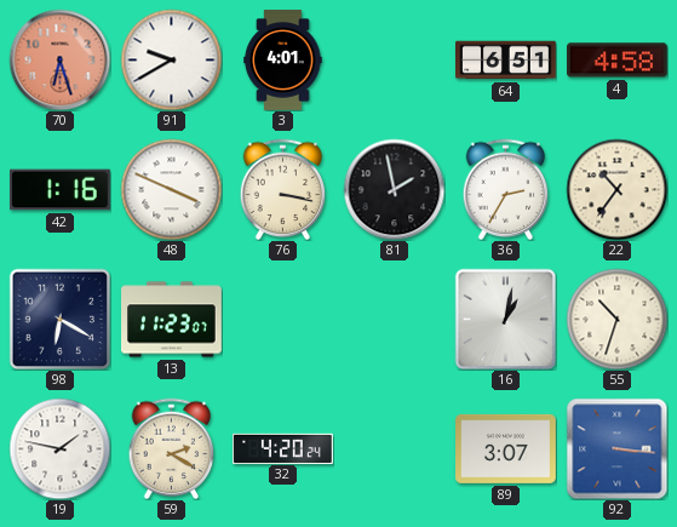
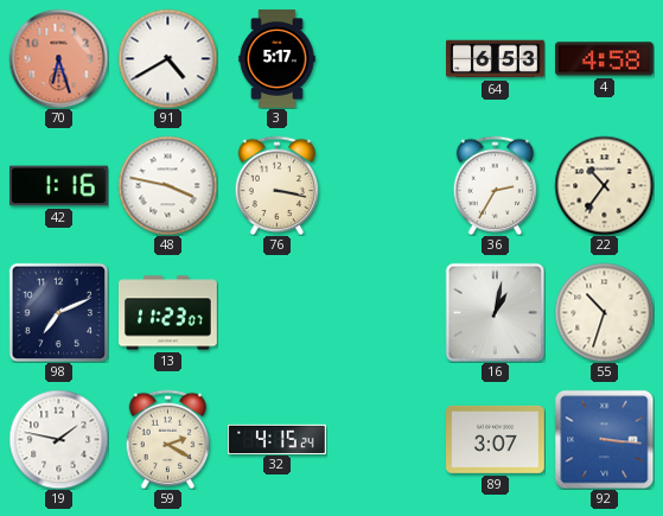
91: 9:40 -> 4:40 (167, 58)
3: 4:01 -> 5:17 (278, 59)
64: 6:51 -> 6:53 (496, 59)
48: 3:49 -> 3:47 (167, 185)
81: 1:58 -> none (394, 189)
98: 6:20 -> 7:11 (58, 312)
32: 4:20 -> 4:15 (278, 439)
